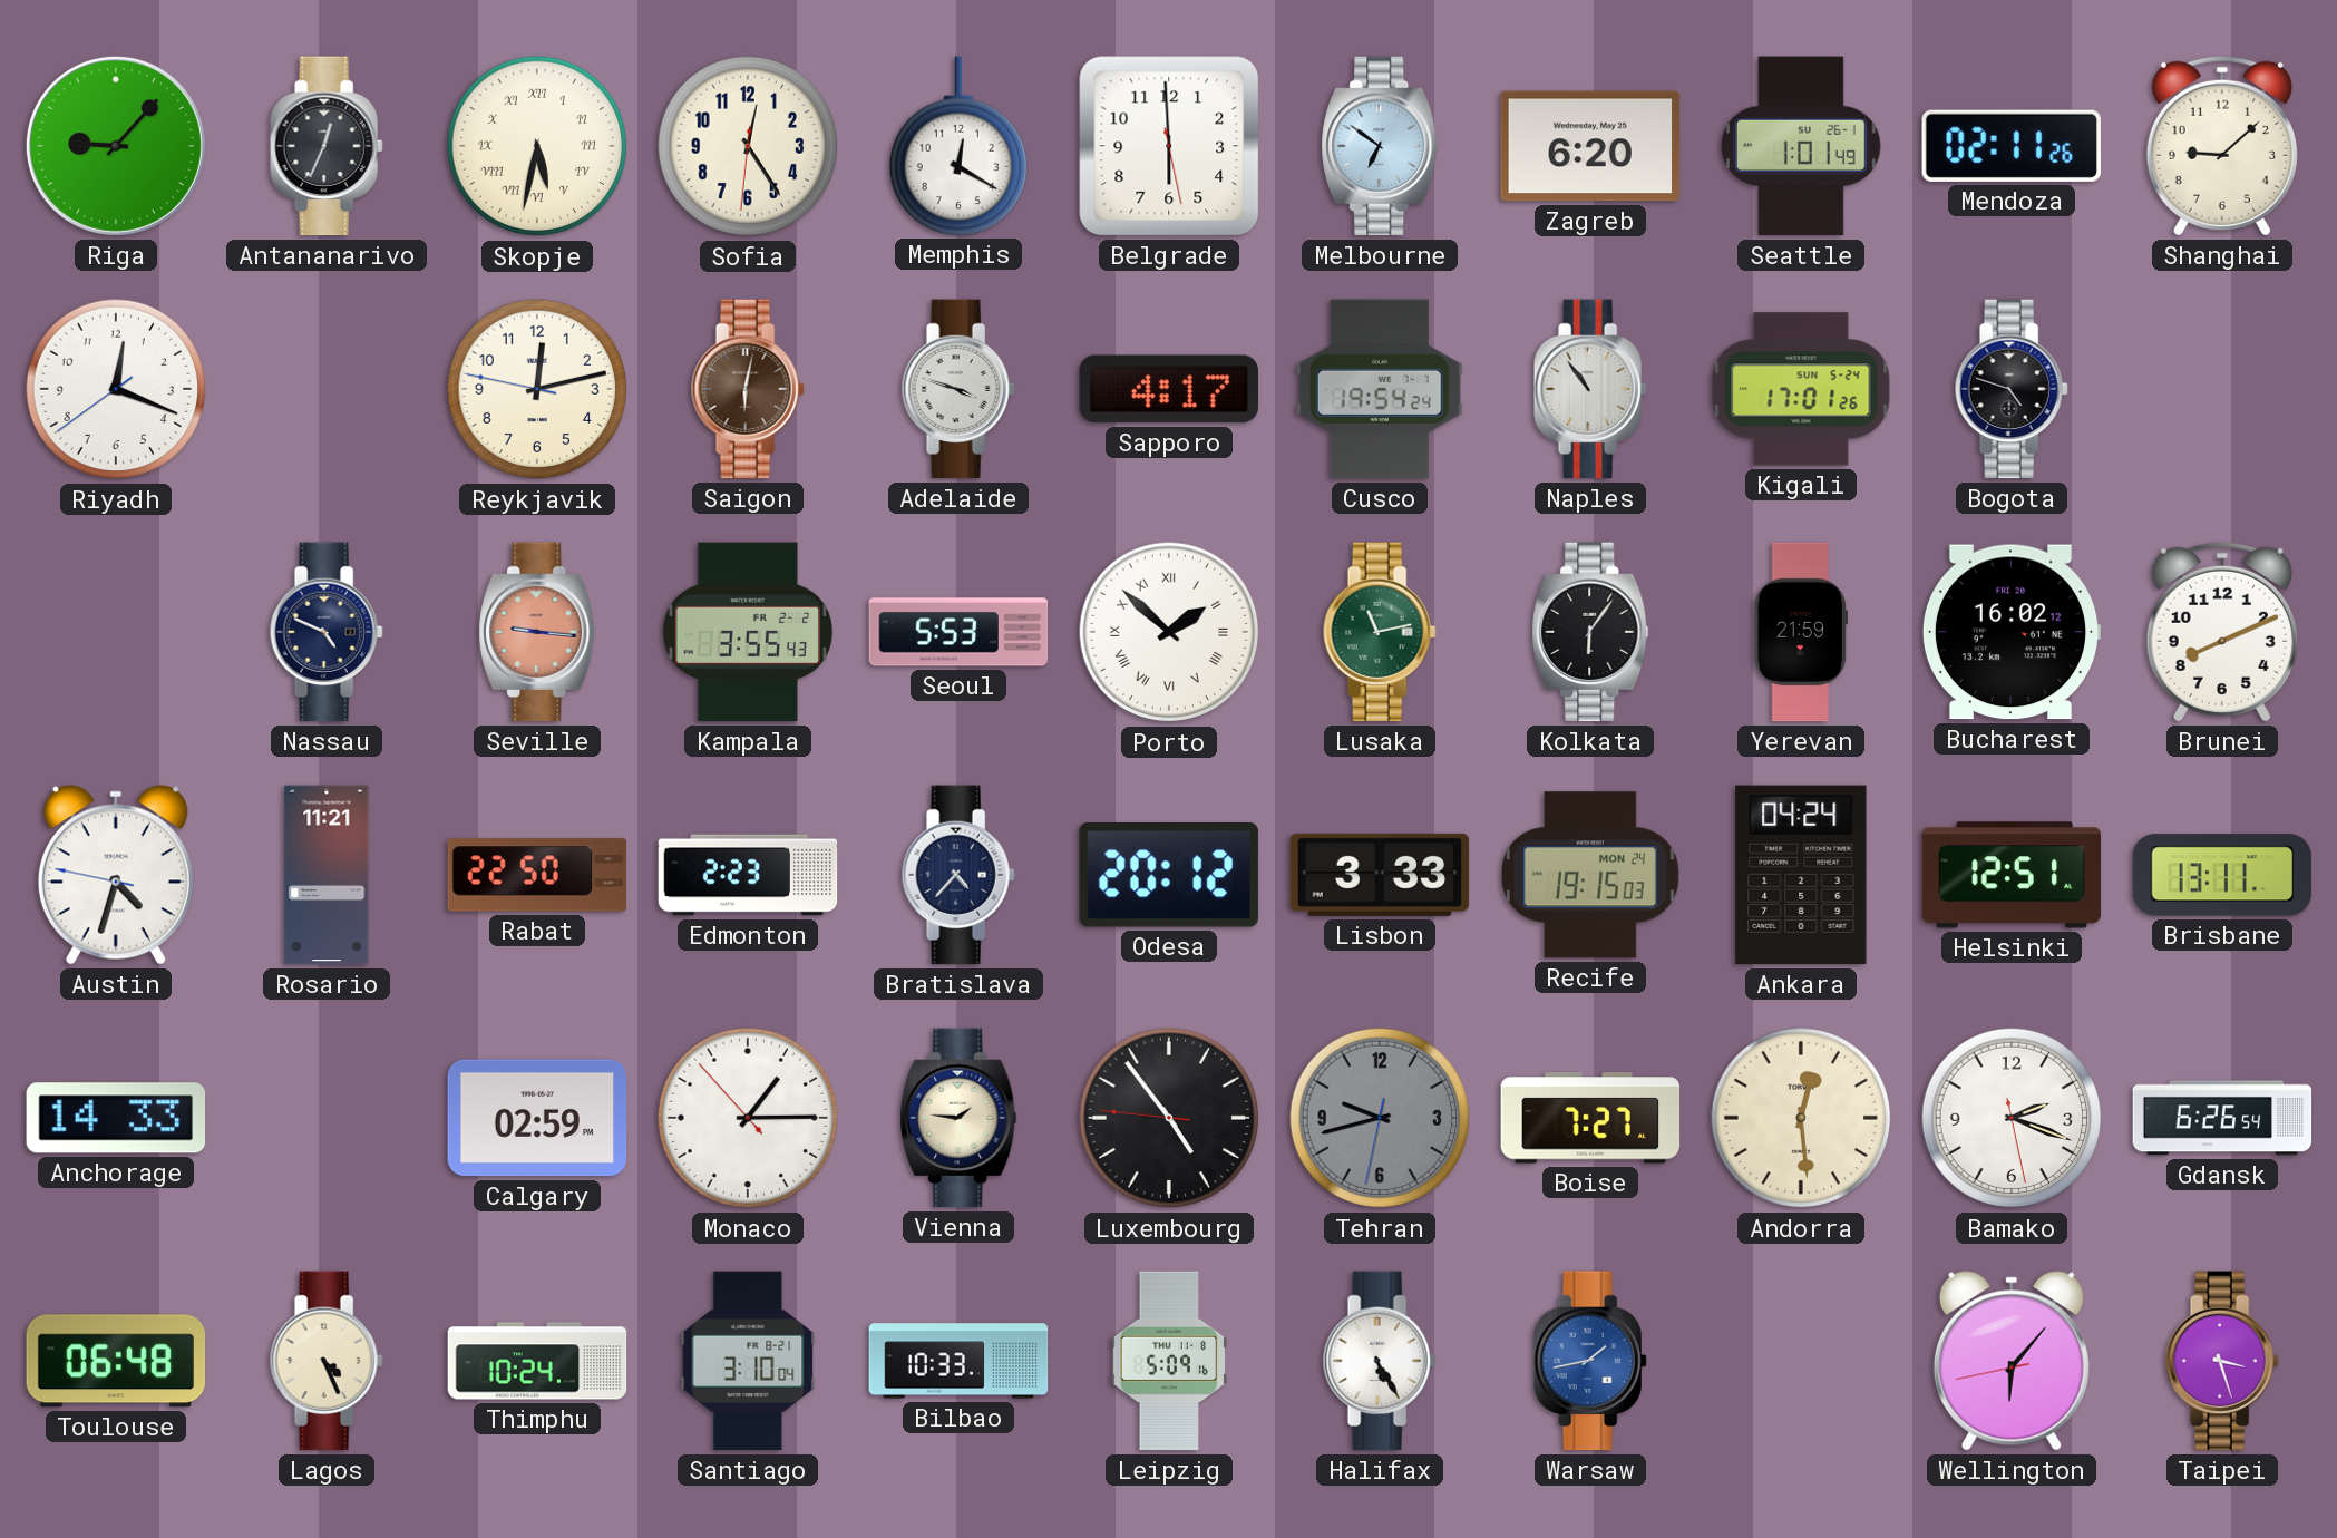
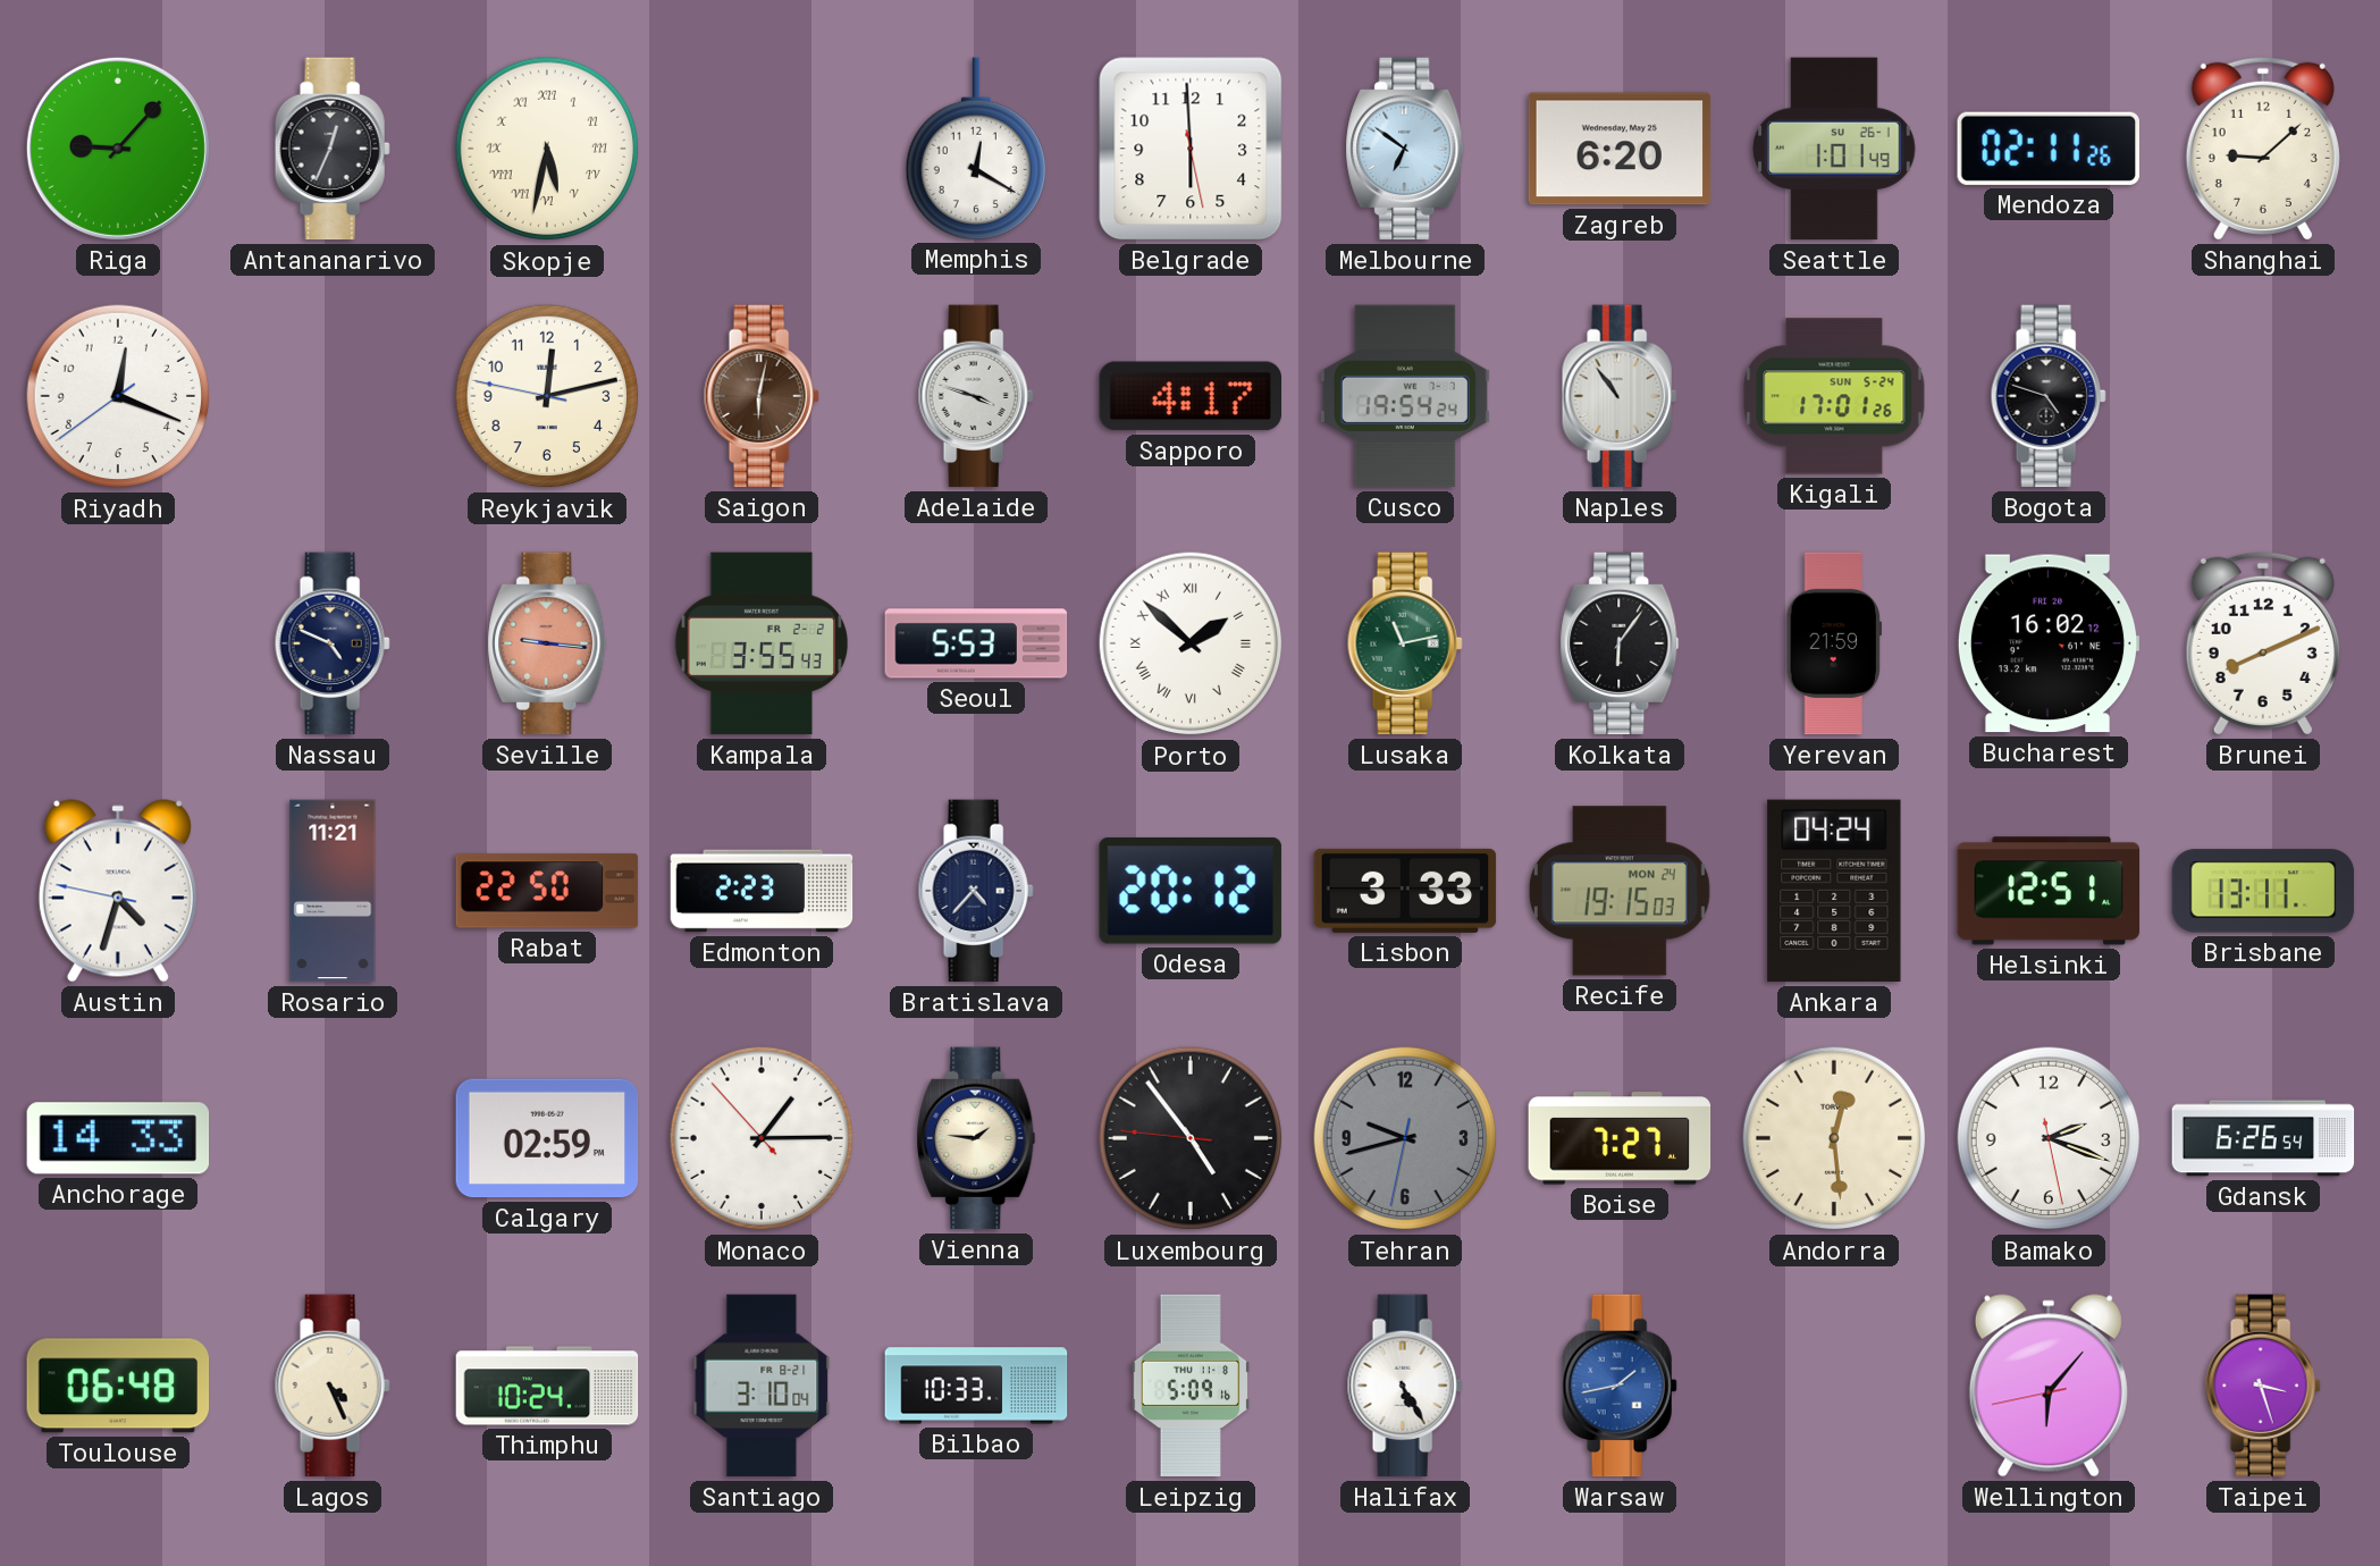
Sofia: 12:24 -> none (748, 146)
